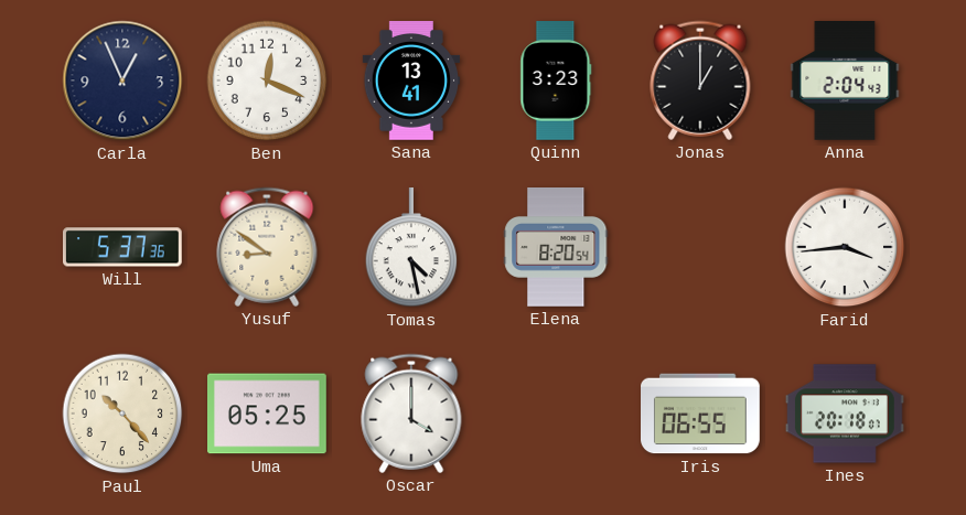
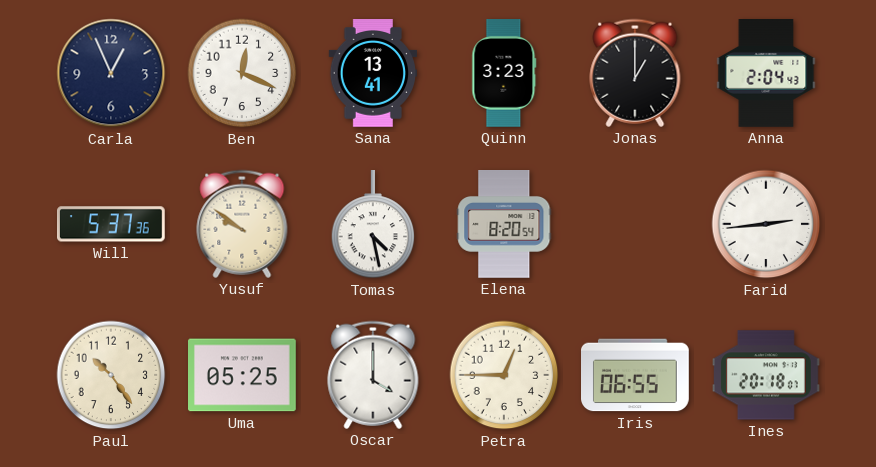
Yusuf: 8:51 -> 9:51 (242, 224)
Farid: 3:44 -> 2:44 (766, 224)
Paul: 10:23 -> 10:24 (111, 375)
Petra: none -> 12:45 (504, 375)
